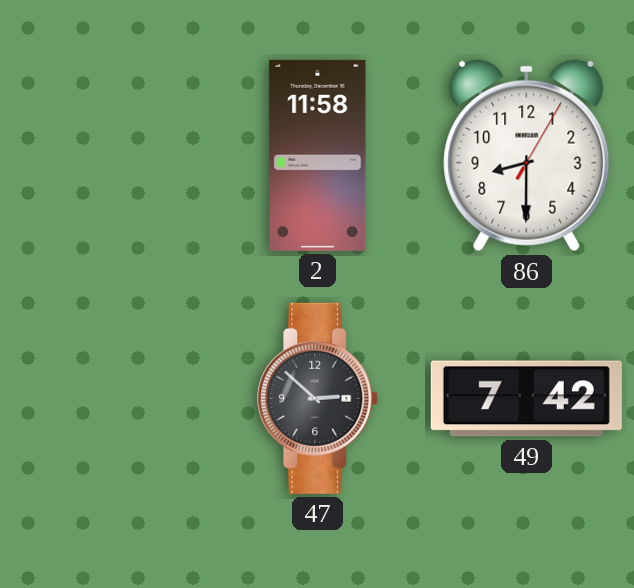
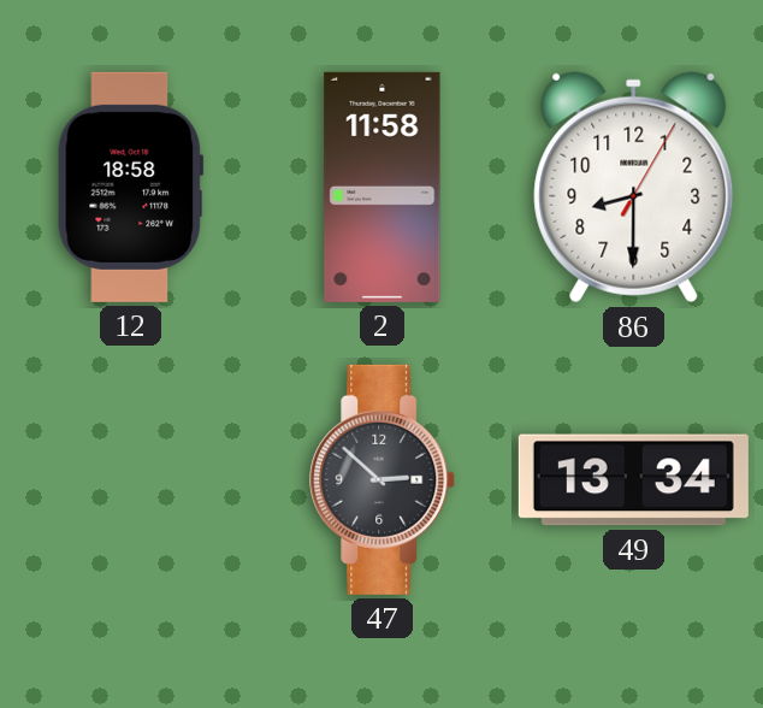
12: none -> 18:58 (130, 187)
49: 7:42 -> 13:34 (633, 480)
